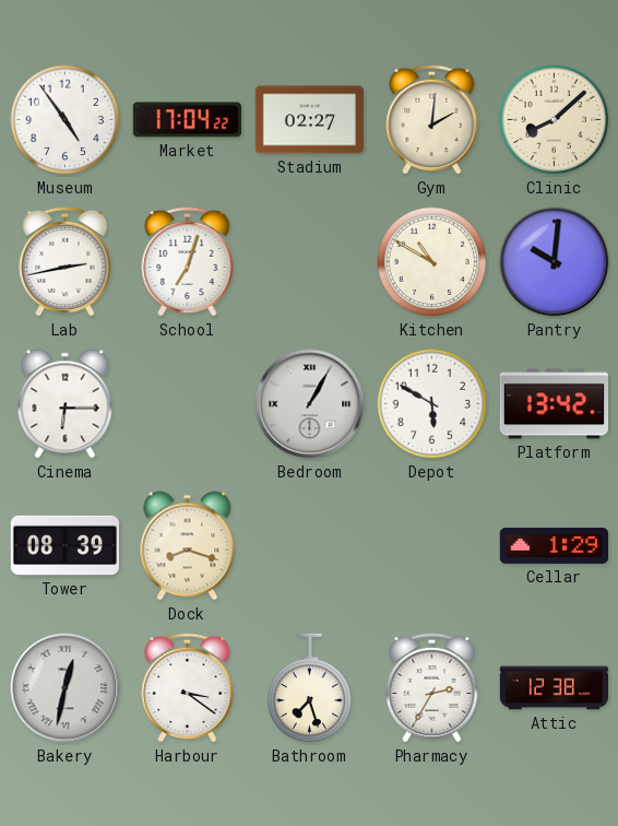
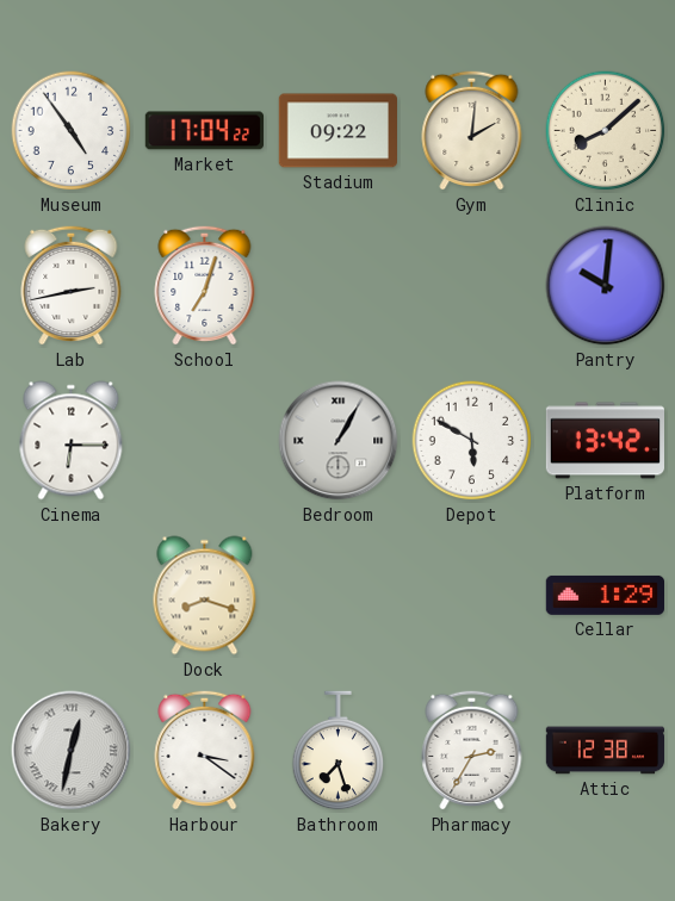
Stadium: 02:27 -> 09:22 (337, 131)
Kitchen: 10:50 -> none (432, 262)
Tower: 08:39 -> none (64, 545)
